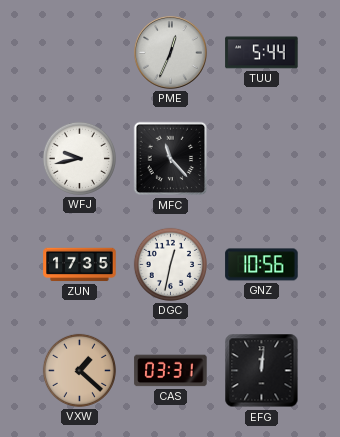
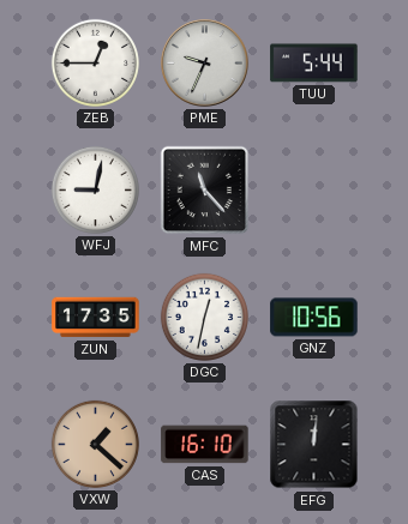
ZEB: none -> 12:45 (95, 62)
PME: 12:34 -> 9:34 (205, 64)
WFJ: 9:43 -> 9:02 (95, 189)
CAS: 03:31 -> 16:10 (205, 445)
